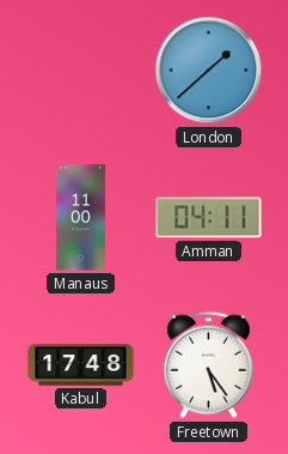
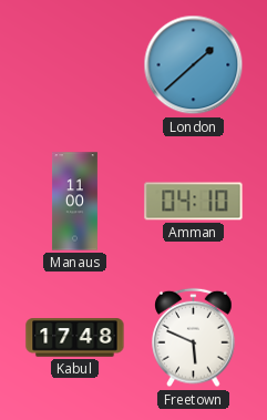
Amman: 04:11 -> 04:10 (194, 202)
Freetown: 5:24 -> 5:49 (194, 338)
